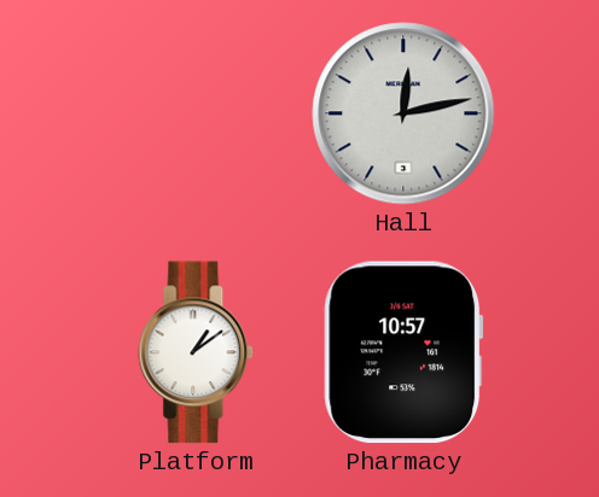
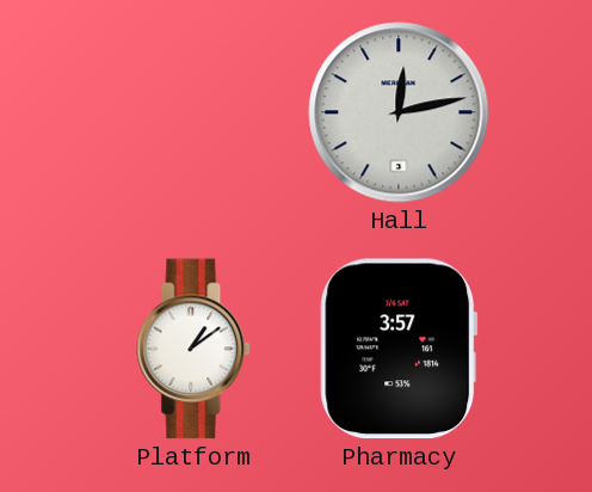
Pharmacy: 10:57 -> 3:57 (399, 349)
